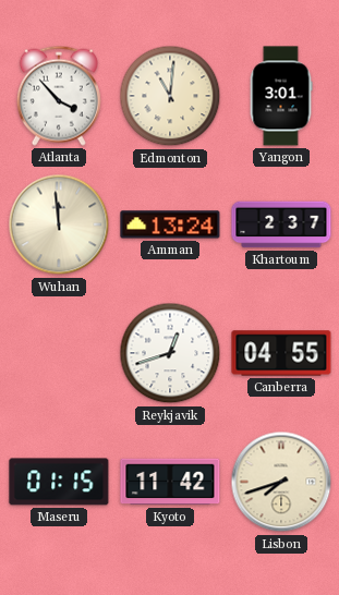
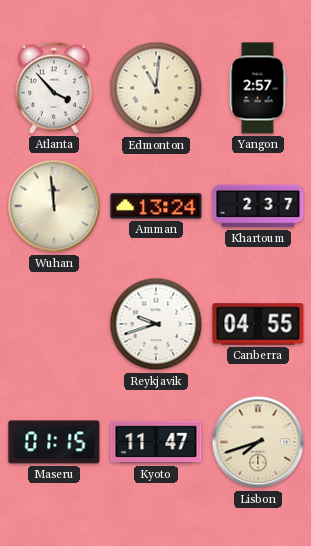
Yangon: 3:01 -> 2:57 (258, 88)
Reykjavik: 12:42 -> 9:42 (156, 324)
Kyoto: 11:42 -> 11:47 (156, 442)
